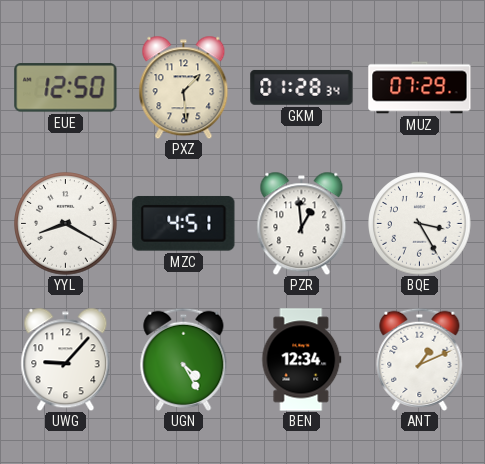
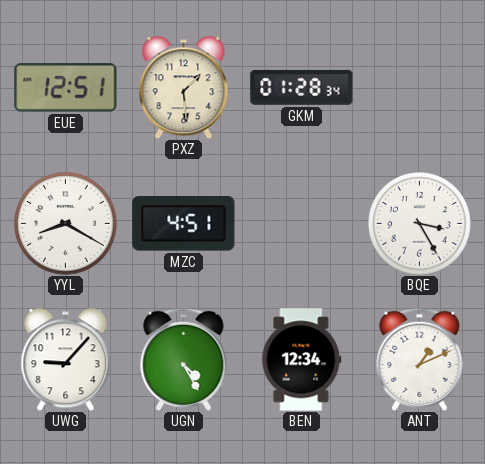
EUE: 12:50 -> 12:51 (66, 88)
MUZ: 07:29 -> none (420, 88)
PZR: 12:59 -> none (302, 223)
